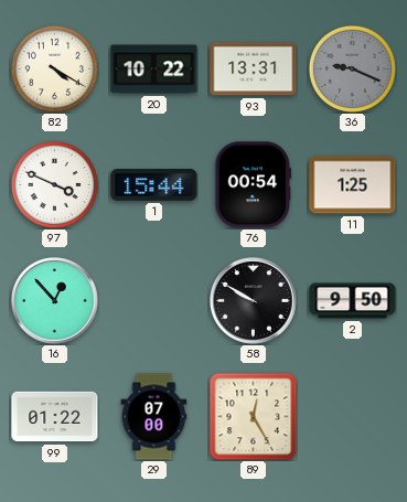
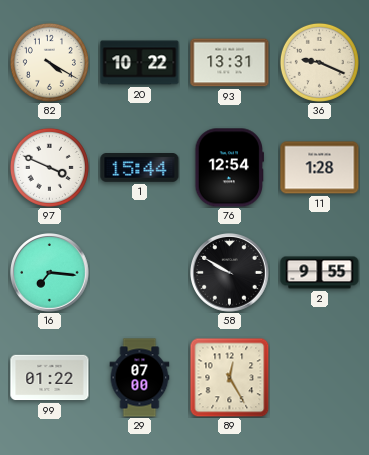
36 dial: grey -> cream (319, 62)
76: 00:54 -> 12:54 (229, 168)
11: 1:25 -> 1:28 (320, 168)
16: 12:53 -> 7:16 (50, 273)
2: 9:50 -> 9:55 (320, 273)
